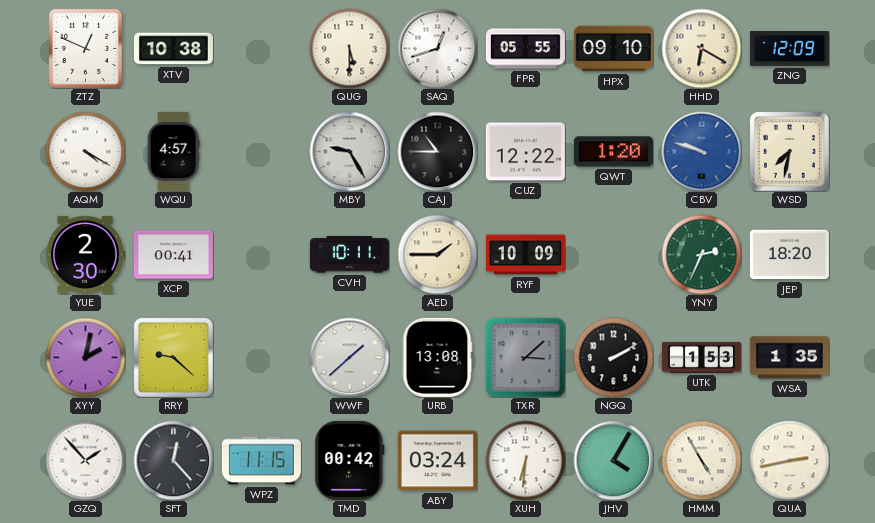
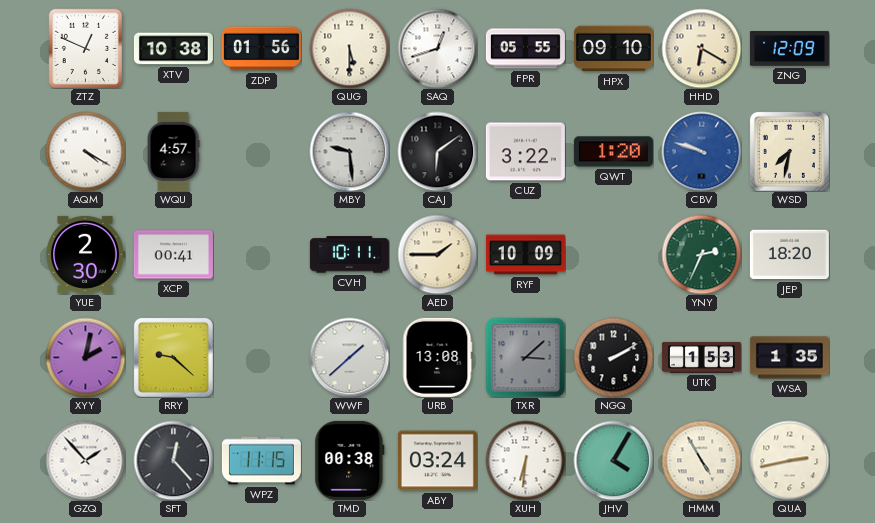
ZDP: none -> 01:56 (261, 49)
MBY: 9:25 -> 9:29 (349, 151)
CAJ: 10:45 -> 6:09 (437, 151)
CUZ: 12:22 -> 3:22 (525, 152)
TMD: 00:42 -> 00:38 (350, 460)
